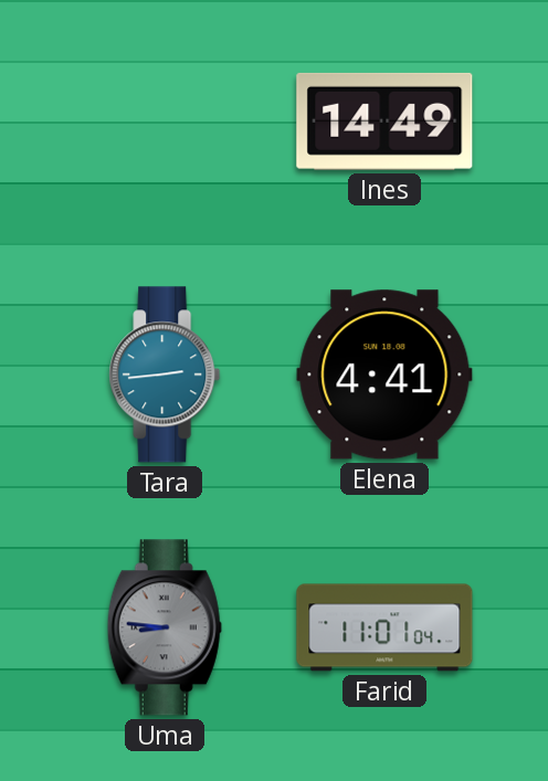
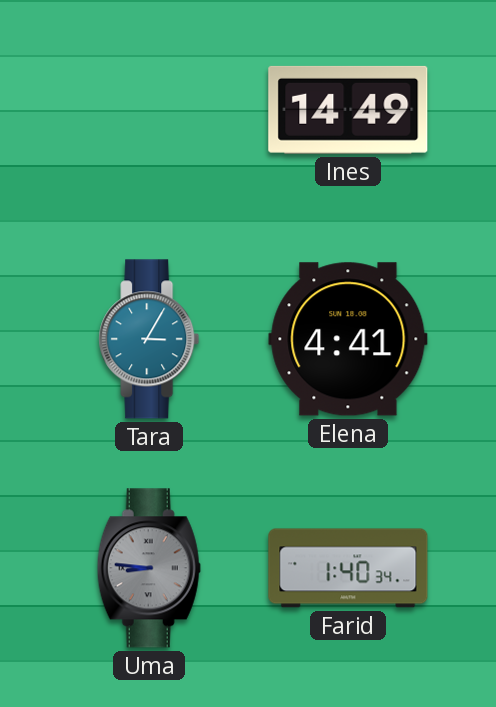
Tara: 2:44 -> 3:05 (149, 339)
Farid: 11:01 -> 1:40 (348, 568)
